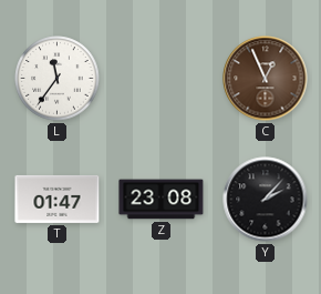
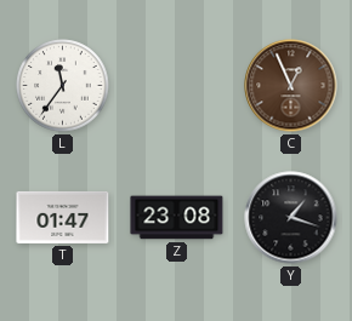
Y: 2:07 -> 1:18 (291, 218)
